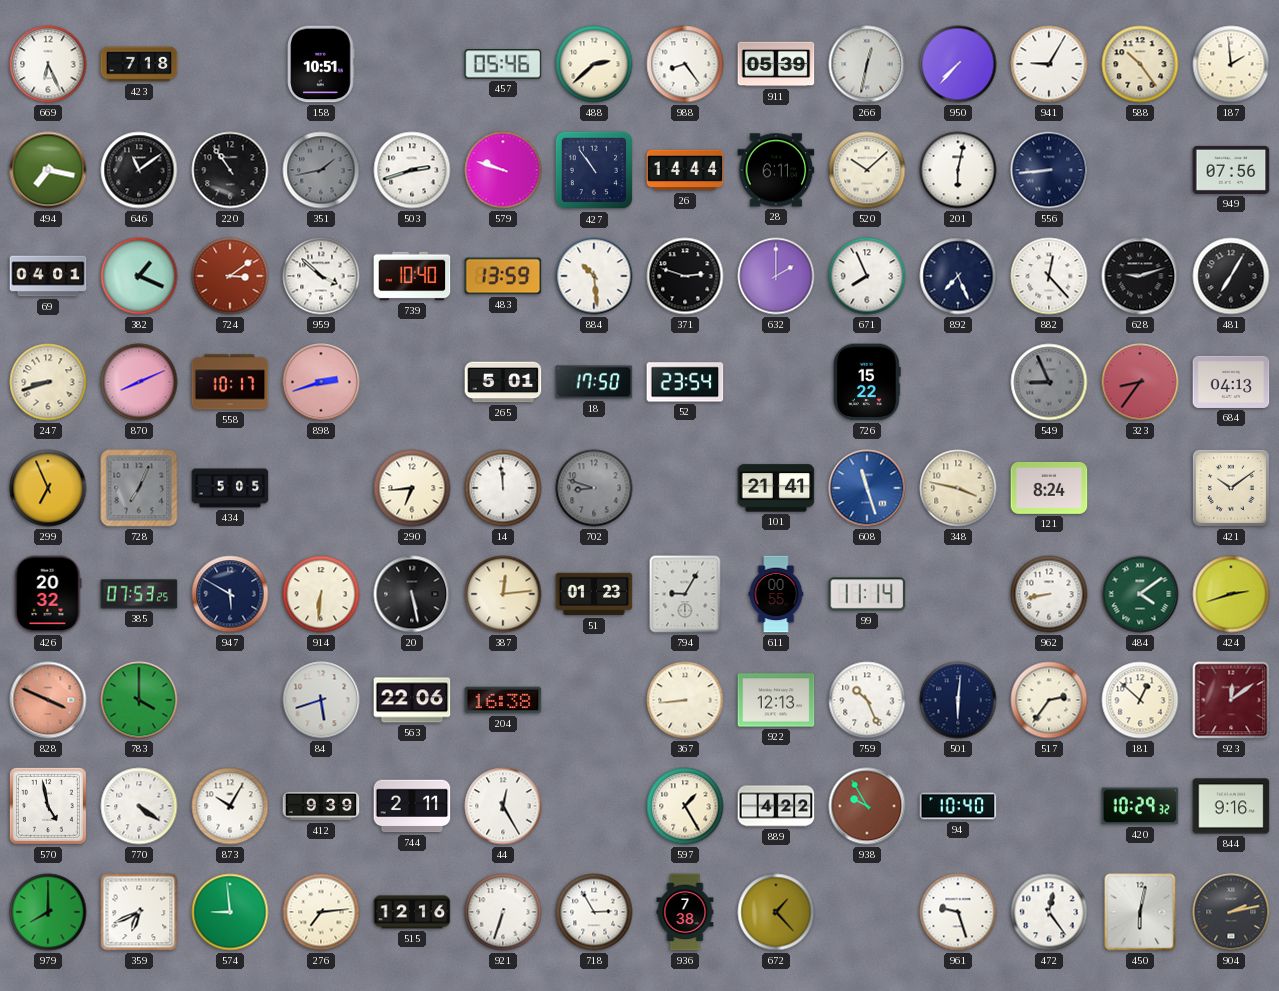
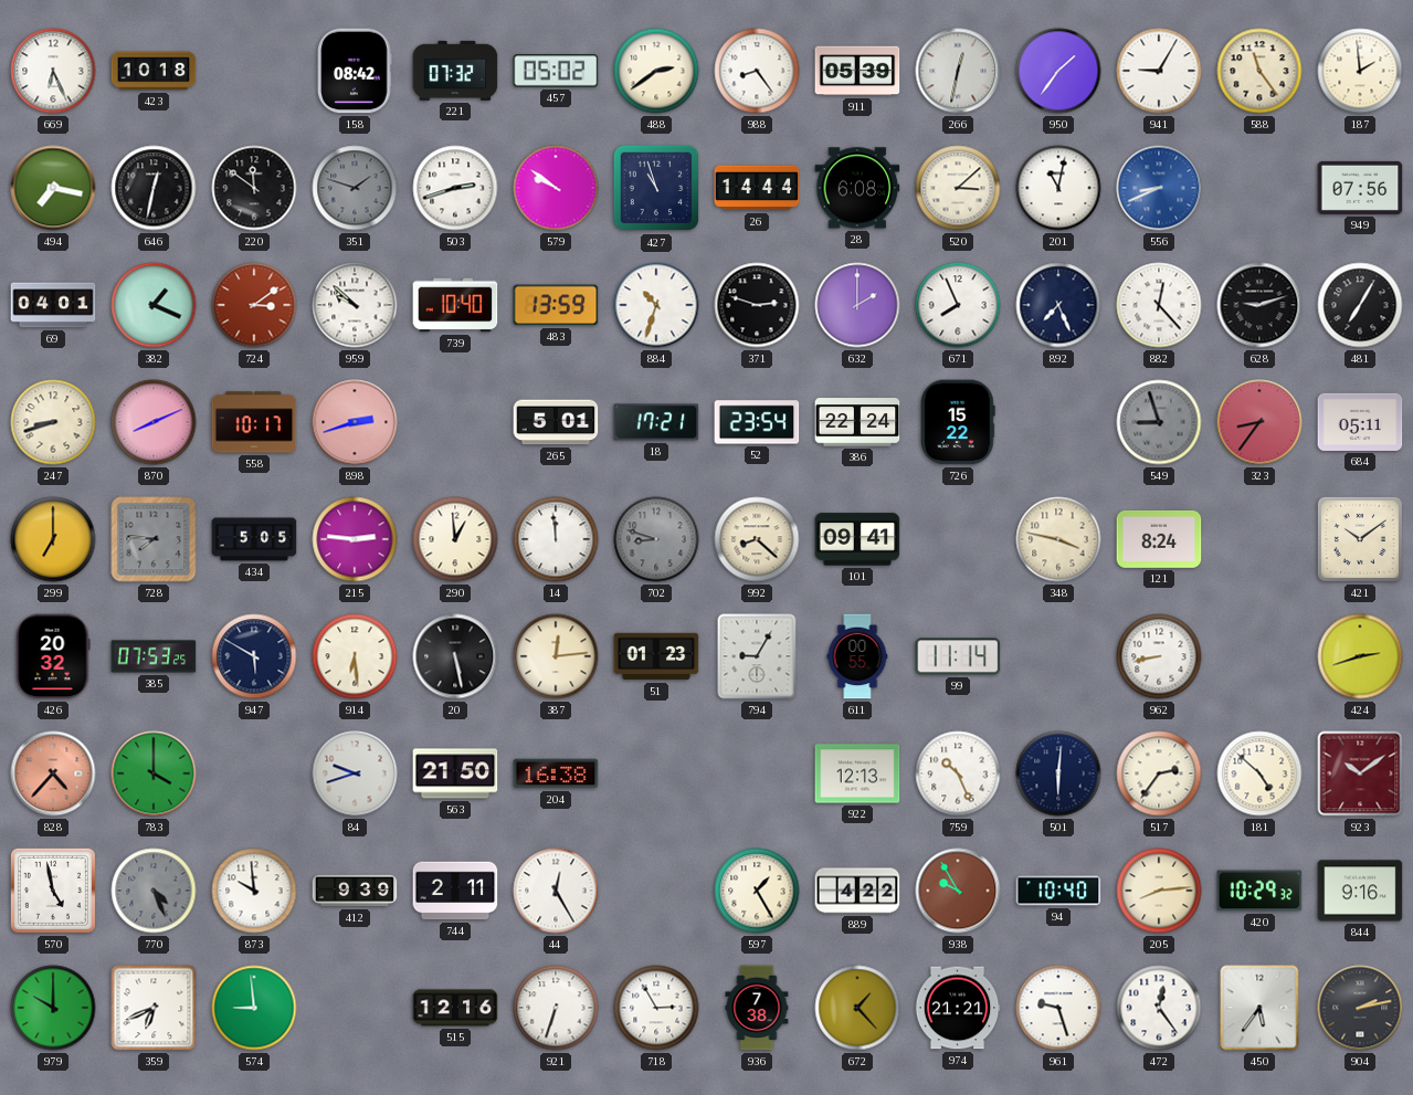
423: 7:18 -> 10:18 (154, 71)
158: 10:51 -> 08:42 (355, 71)
221: none -> 07:32 (455, 71)
457: 05:46 -> 05:02 (556, 71)
488: 2:38 -> 2:39 (656, 71)
950: 7:37 -> 1:36 (1058, 71)
588: 10:24 -> 11:24 (1259, 71)
646: 11:09 -> 12:32 (154, 188)
220: 10:54 -> 11:51 (254, 188)
351: 1:43 -> 1:48 (355, 188)
579: 9:48 -> 9:51 (556, 188)
427: 10:54 -> 10:57 (656, 188)
28: 6:11 -> 6:08 (857, 188)
520: 10:08 -> 3:08 (958, 188)
201: 6:02 -> 11:02 (1058, 188)
556: 8:44 -> 8:41 (1159, 188)
556 dial: navy -> blue (1159, 188)
959: 3:52 -> 9:52 (355, 305)
884: 10:29 -> 10:33 (656, 305)
18: 17:50 -> 17:21 (656, 422)
386: none -> 22:24 (857, 422)
549: 8:56 -> 8:57 (1159, 422)
684: 04:13 -> 05:11 (1360, 422)
299: 6:56 -> 7:00 (53, 539)
728: 7:04 -> 7:46 (154, 539)
215: none -> 2:46 (355, 539)
290: 6:44 -> 12:59 (455, 539)
992: none -> 8:22 (757, 539)
101: 21:41 -> 09:41 (857, 539)
608: 11:27 -> none (867, 488)
914: 6:31 -> 6:29 (355, 656)
484: 4:09 -> none (1140, 594)
828: 3:49 -> 4:37 (53, 773)
84: 5:42 -> 9:42 (355, 773)
563: 22:06 -> 21:50 (455, 773)
367: 8:44 -> none (685, 700)
181: 12:52 -> 4:52 (1259, 773)
923: 12:09 -> 10:09 (1360, 773)
770: 4:21 -> 4:26 (154, 891)
770 dial: white -> grey (154, 891)
873: 10:05 -> 9:59 (254, 891)
205: none -> 8:14 (1159, 891)
979: 8:00 -> 10:00 (53, 1008)
276: 7:14 -> none (321, 912)
974: none -> 21:21 (958, 1008)
450: 6:02 -> 5:36 (1259, 1008)
